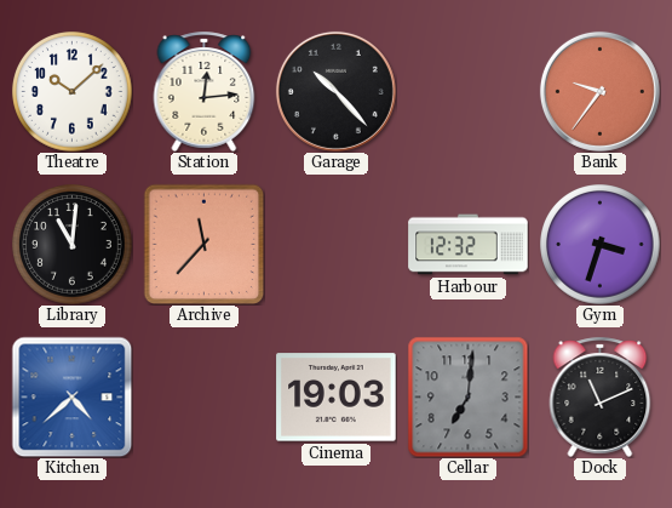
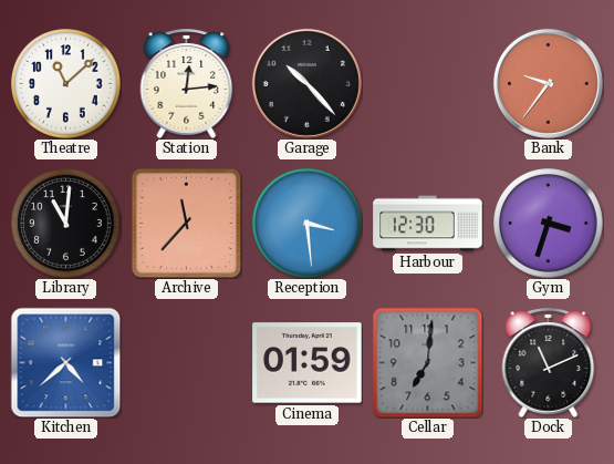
Theatre: 10:08 -> 11:08 (66, 84)
Reception: none -> 3:29 (308, 224)
Harbour: 12:32 -> 12:30 (428, 224)
Cinema: 19:03 -> 01:59 (308, 363)
